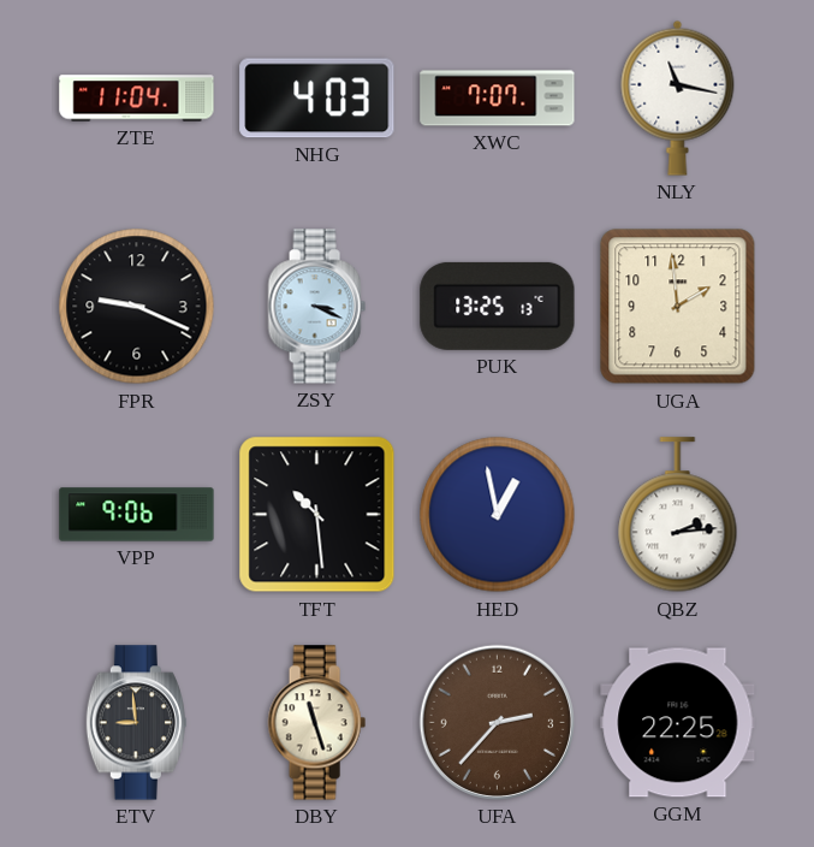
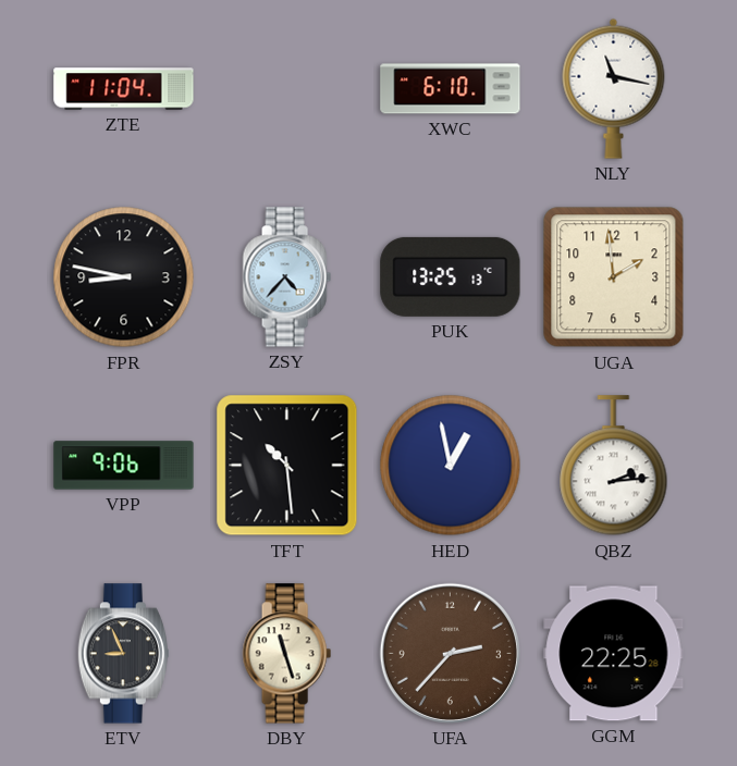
NHG: 4:03 -> none (317, 99)
XWC: 7:07 -> 6:10 (451, 89)
FPR: 9:19 -> 8:47 (124, 277)
ZSY: 3:19 -> 4:37 (286, 277)
ETV: 8:59 -> 8:56 (123, 654)
